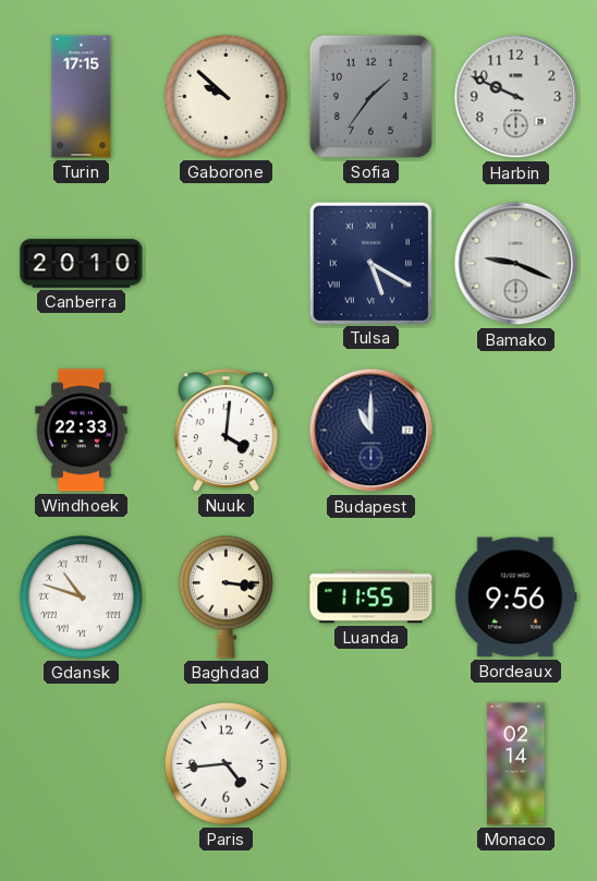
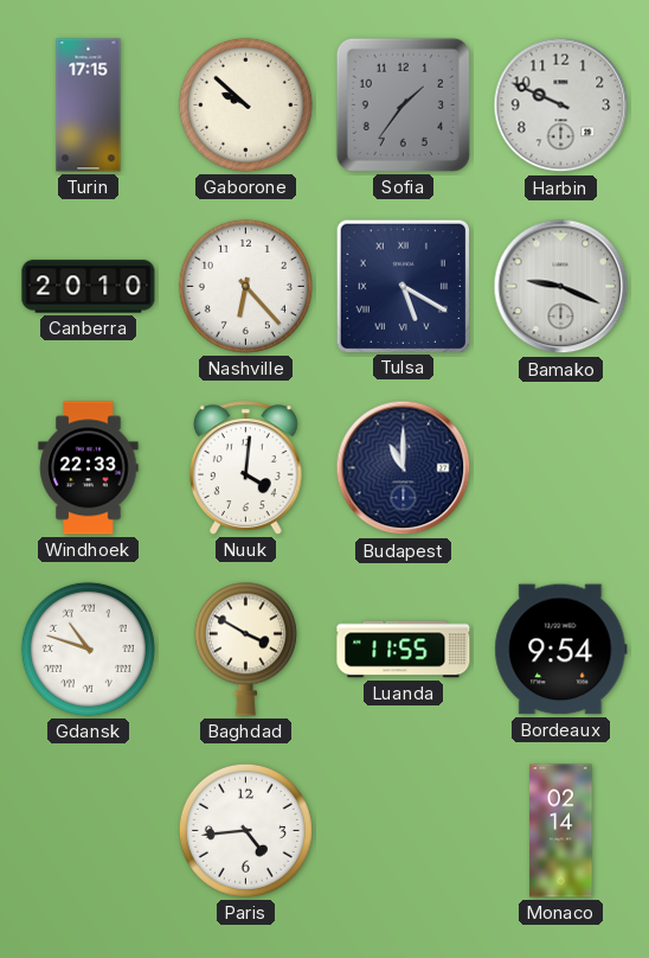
Nashville: none -> 6:23 (245, 286)
Baghdad: 3:16 -> 3:50 (245, 649)
Bordeaux: 9:56 -> 9:54 (561, 650)
